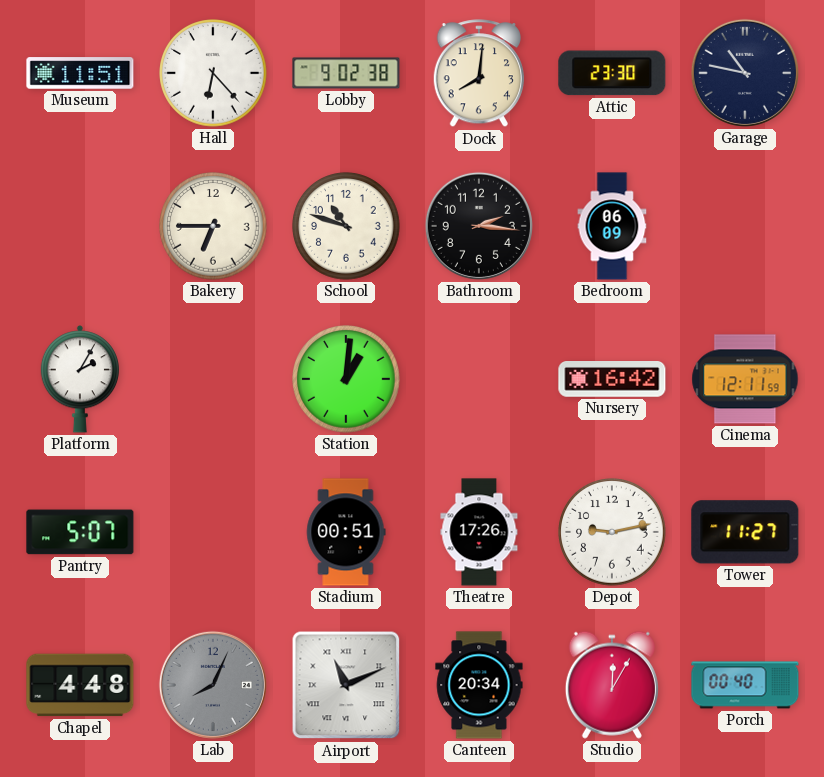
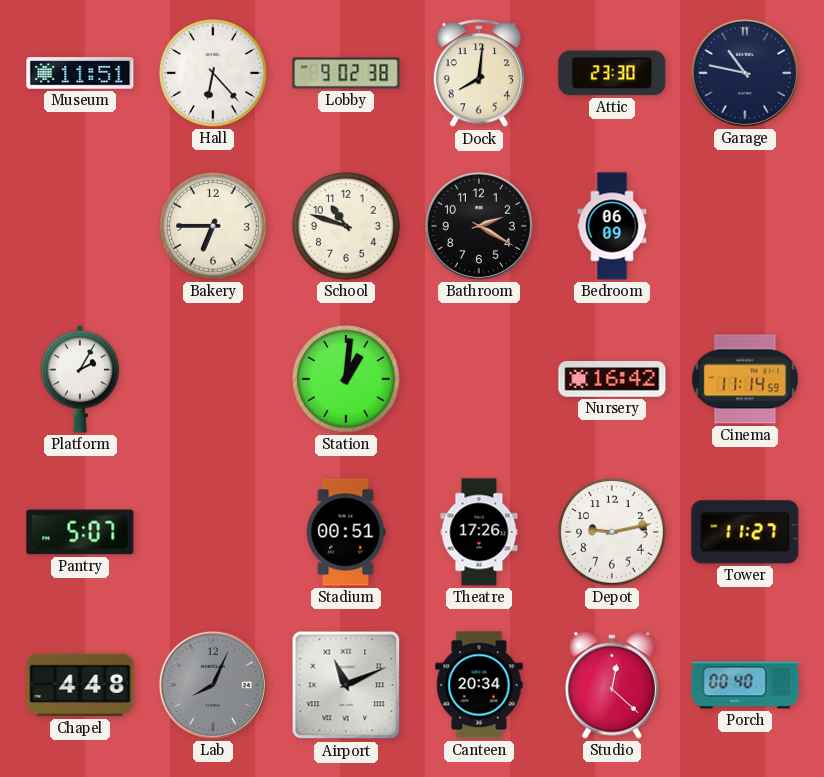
Bathroom: 2:16 -> 2:20 (479, 226)
Cinema: 12:11 -> 11:14 (745, 379)
Studio: 12:05 -> 12:22 (612, 685)
